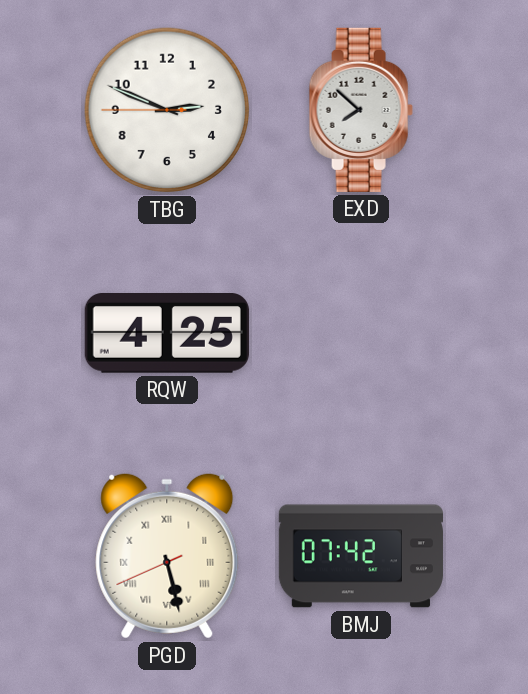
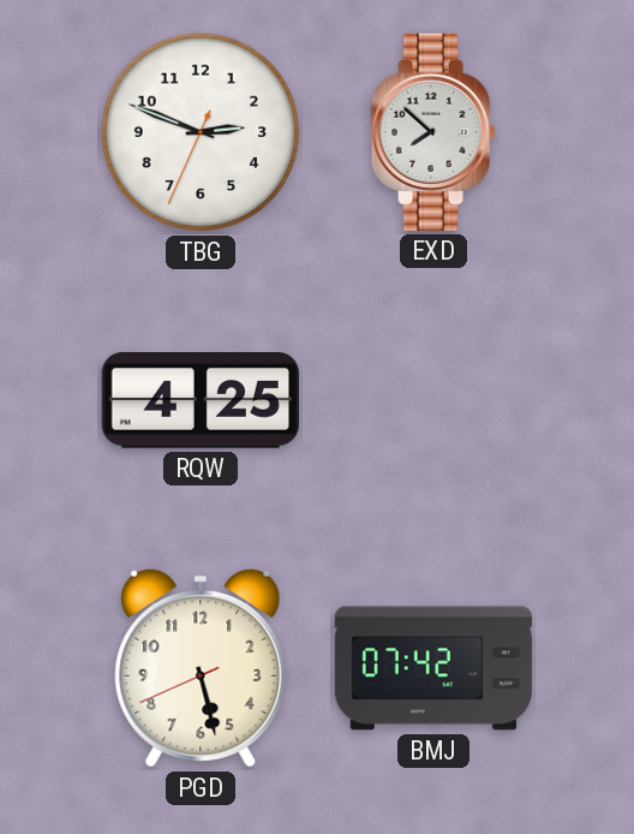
TBG: 2:48:45 -> 2:48:34 (201, 132)
PGD numerals: Roman -> Arabic (201, 668)
